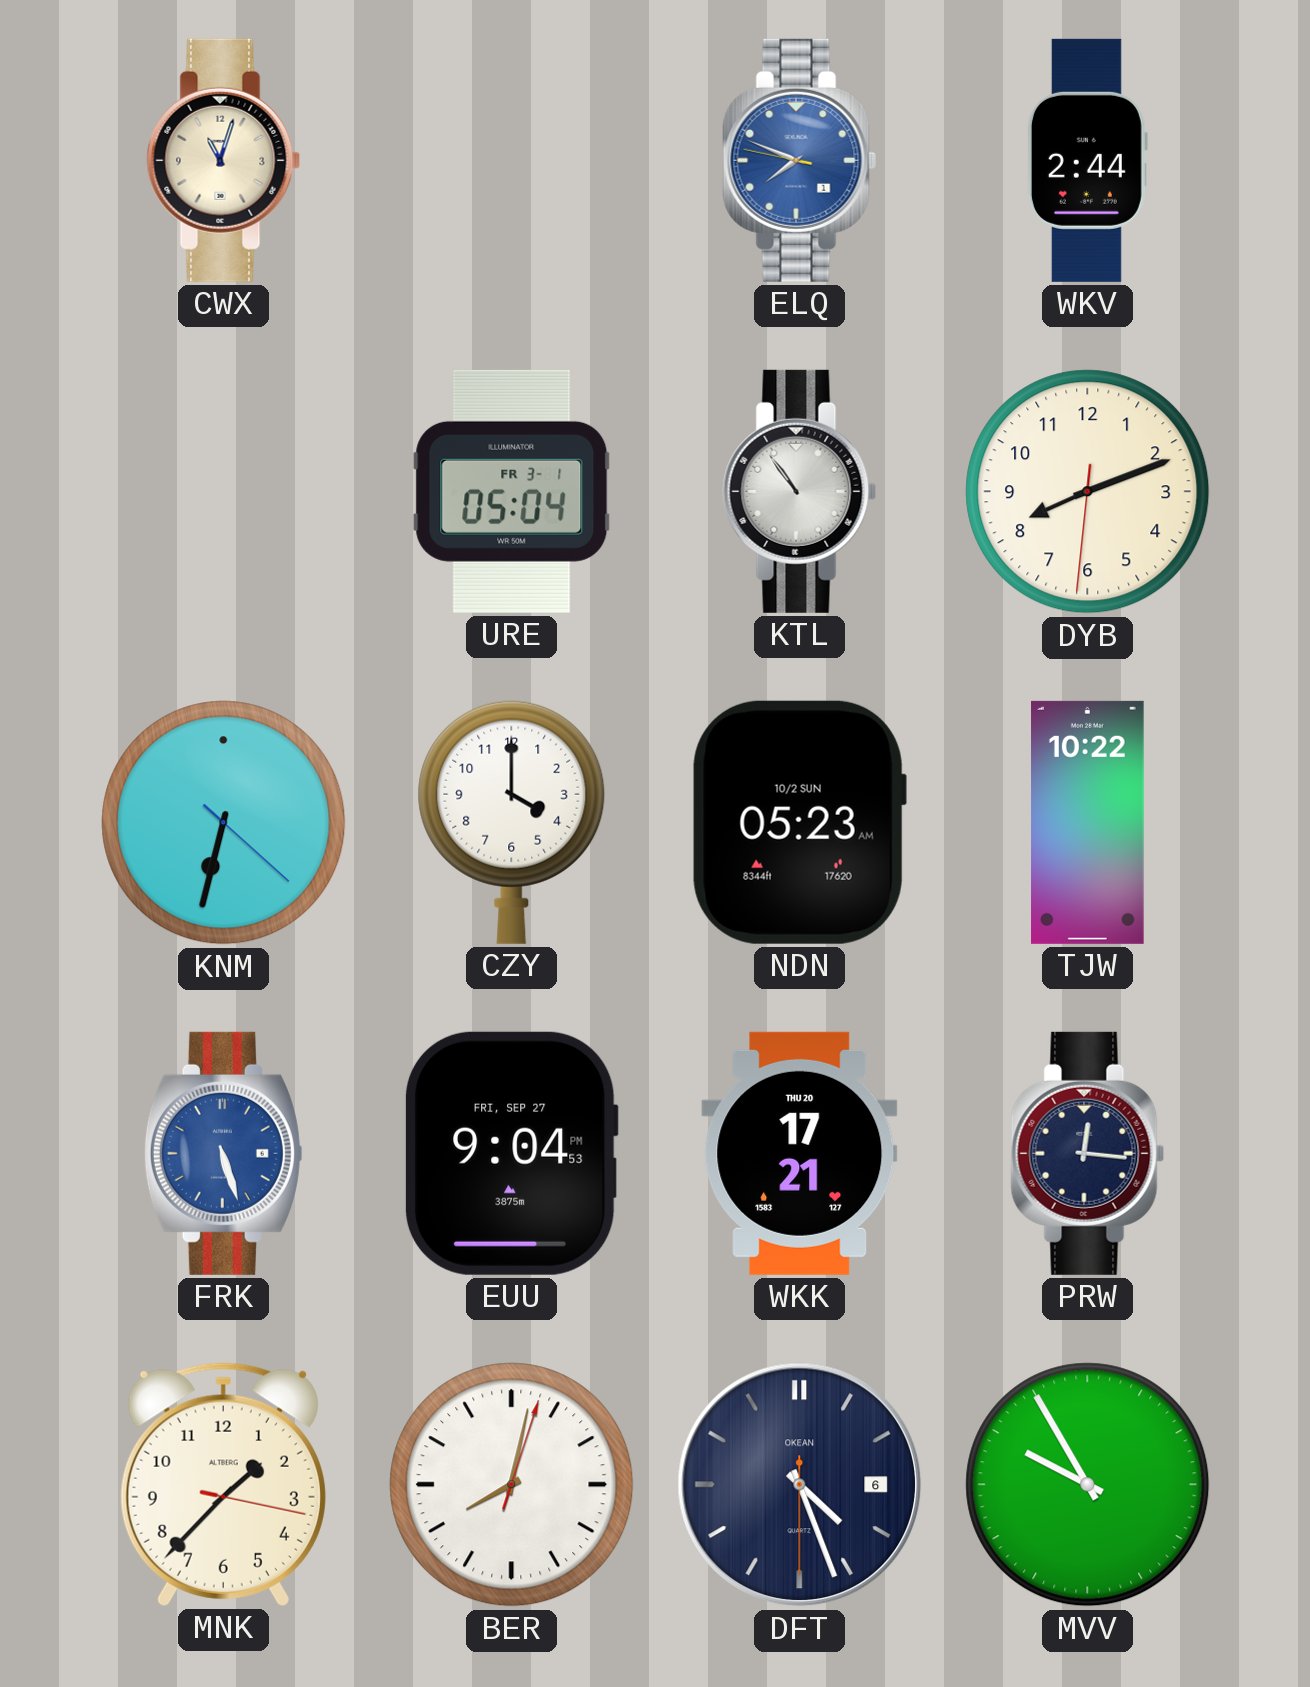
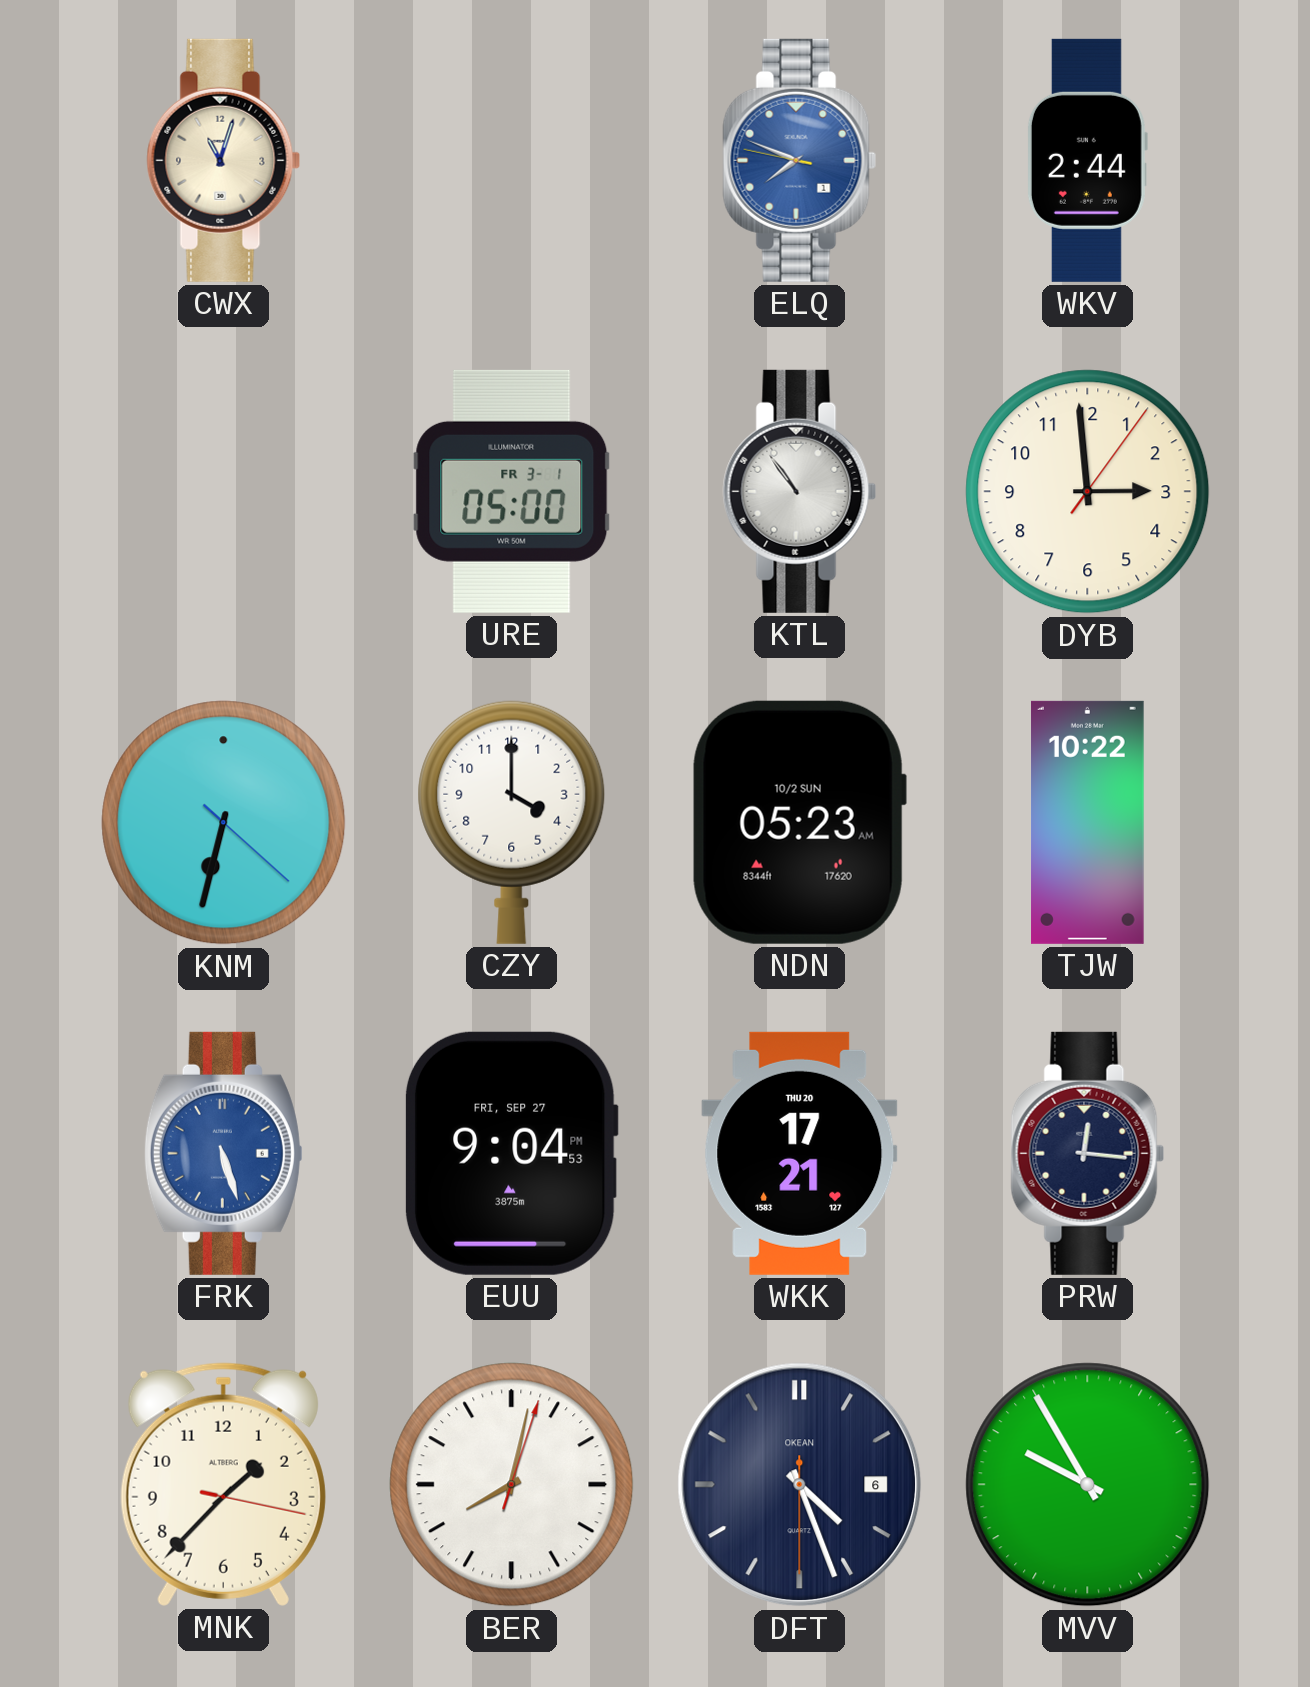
URE: 05:04 -> 05:00 (512, 491)
DYB: 8:11 -> 2:59 (1088, 492)
